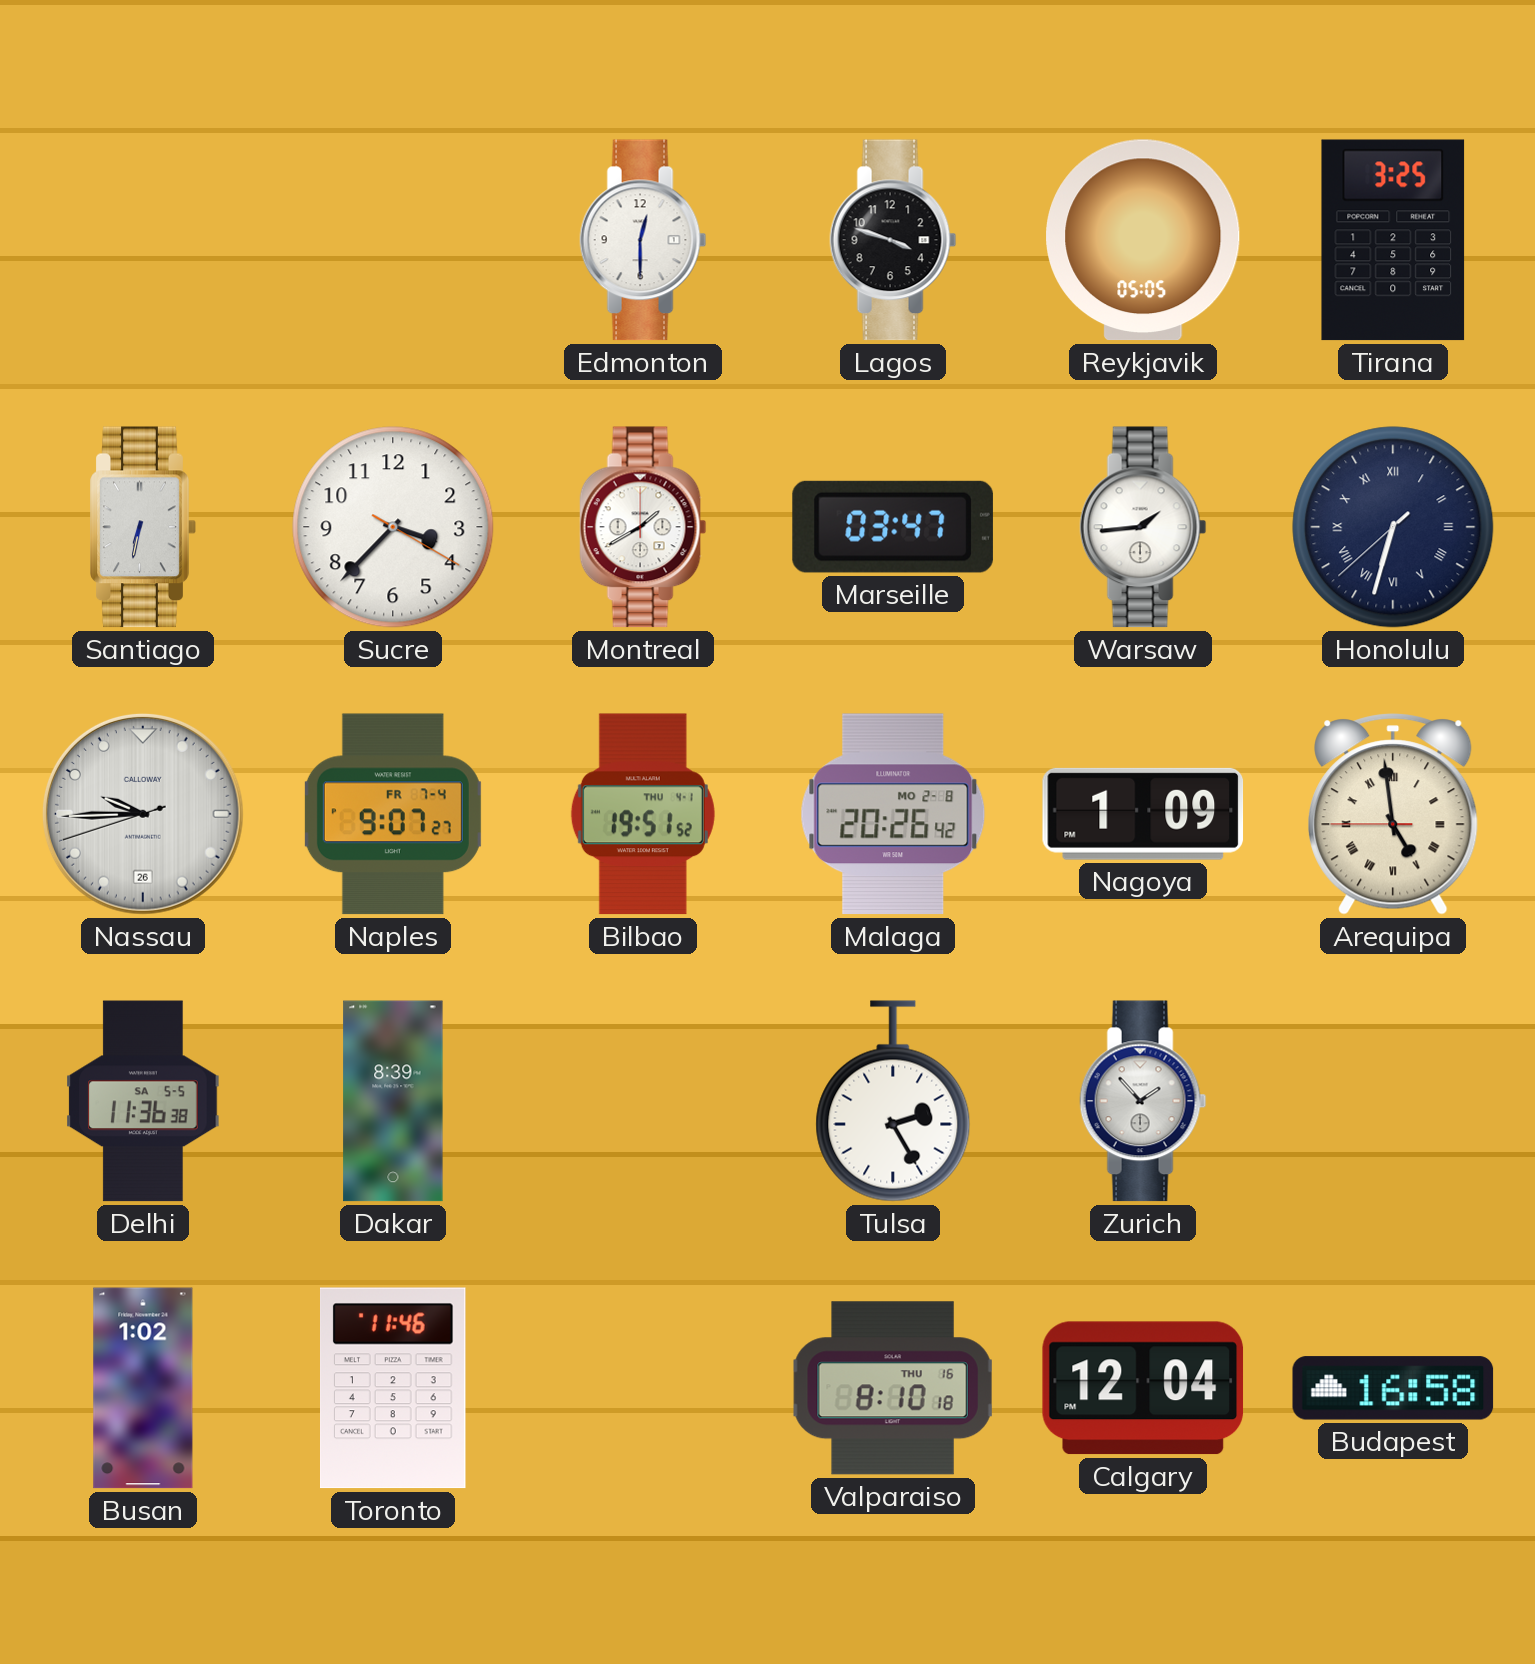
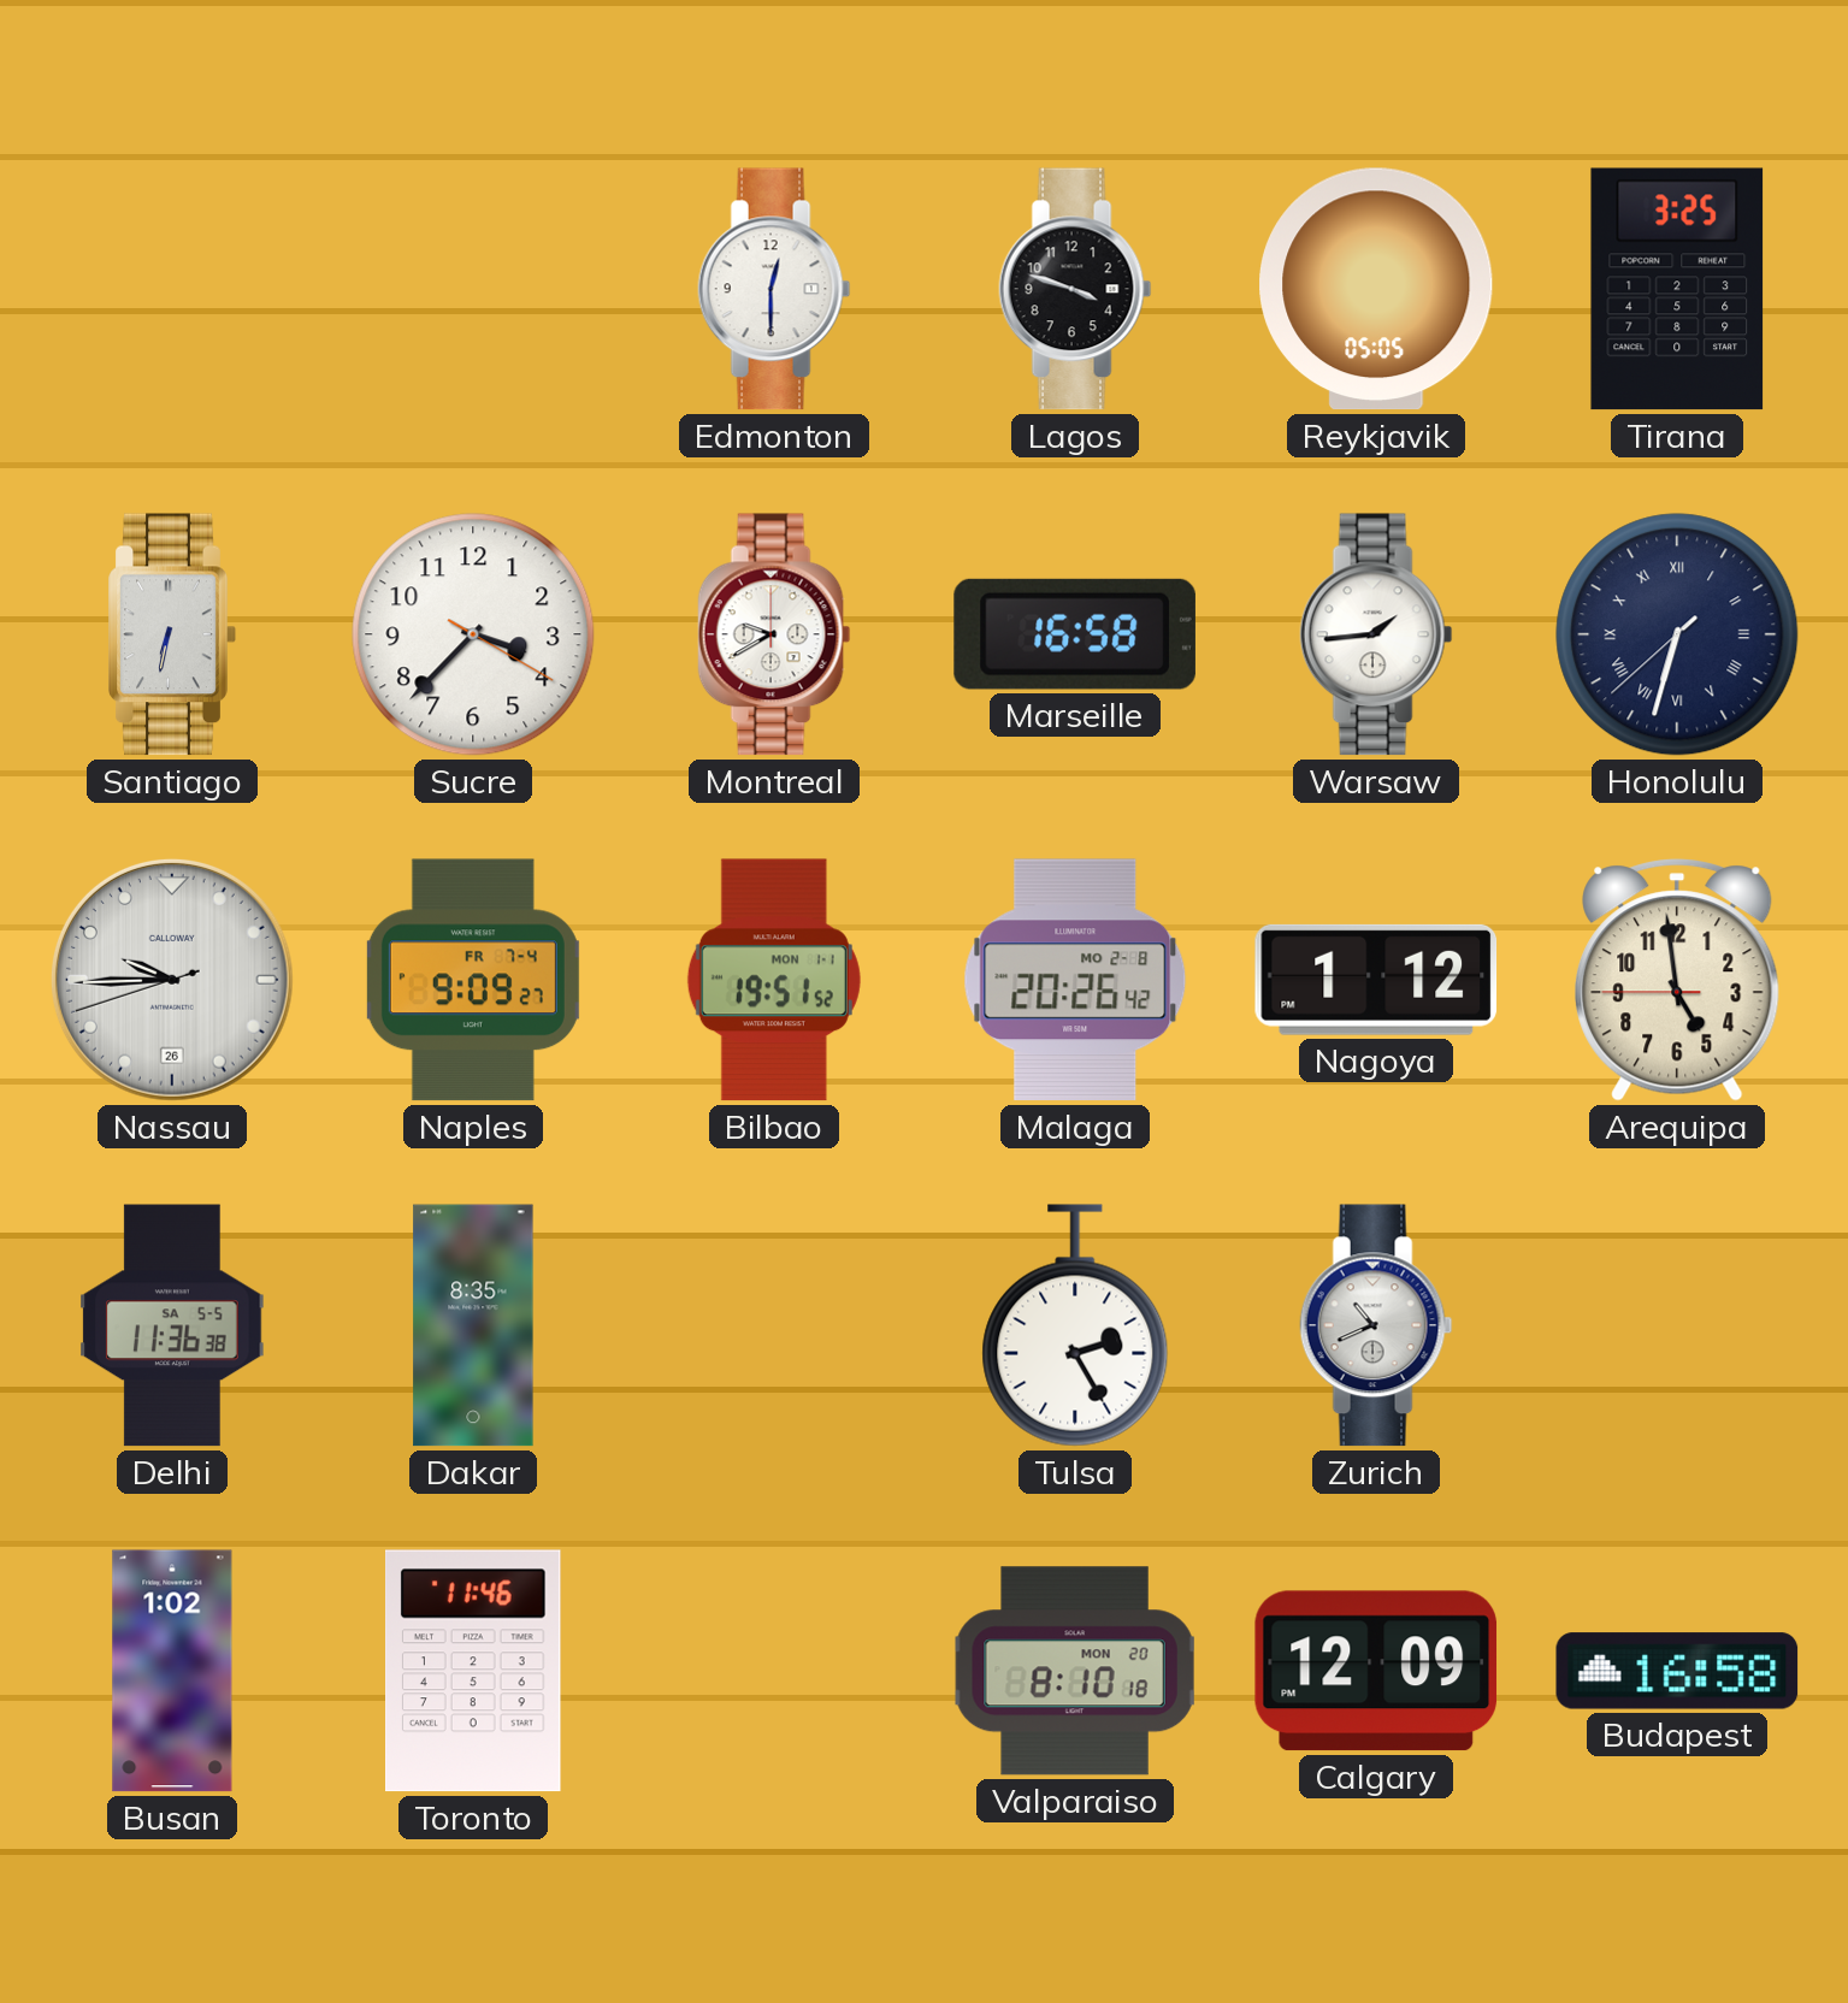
Montreal: 1:40 -> 9:40 (774, 634)
Marseille: 03:47 -> 16:58 (1075, 634)
Naples: 9:07 -> 9:09 (473, 980)
Bilbao date: THU 4-1 -> MON 1-1 (774, 980)
Nagoya: 1:09 -> 1:12 (1376, 980)
Arequipa numerals: Roman -> Arabic (1677, 980)
Dakar: 8:39 -> 8:35 (473, 1325)
Zurich: 1:53 -> 10:41 (1376, 1325)
Valparaiso date: THU 16 -> MON 20 (1075, 1671)
Calgary: 12:04 -> 12:09 (1376, 1671)
